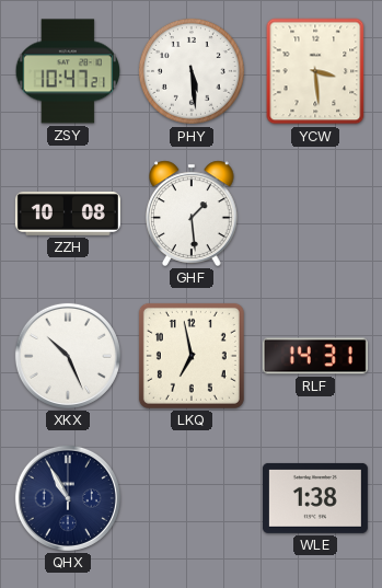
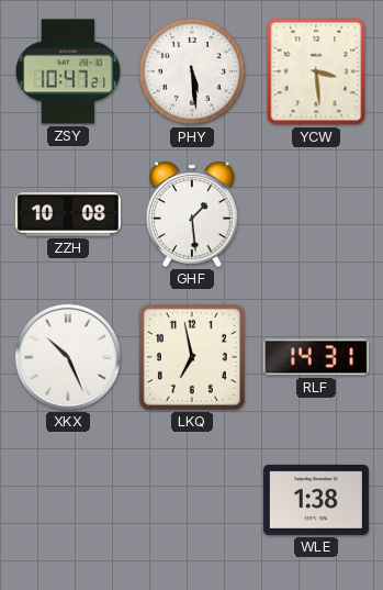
QHX: 10:55 -> none (68, 498)
